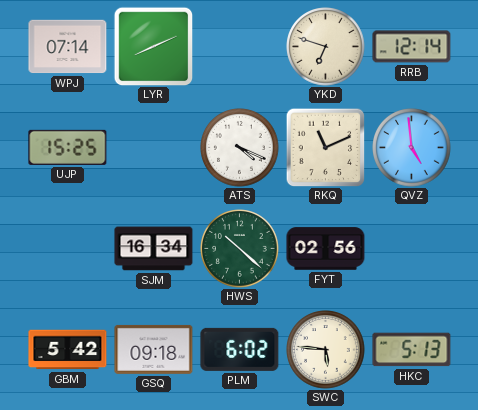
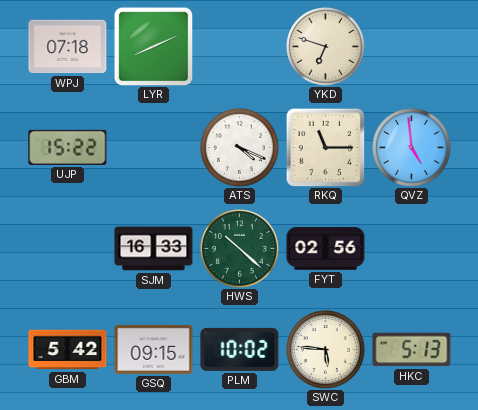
WPJ: 07:14 -> 07:18 (68, 47)
RRB: 12:14 -> none (412, 47)
UJP: 15:25 -> 15:22 (68, 147)
RKQ: 11:11 -> 11:15 (325, 147)
SJM: 16:34 -> 16:33 (154, 249)
GSQ: 09:18 -> 09:15 (154, 349)
PLM: 6:02 -> 10:02 (240, 349)
